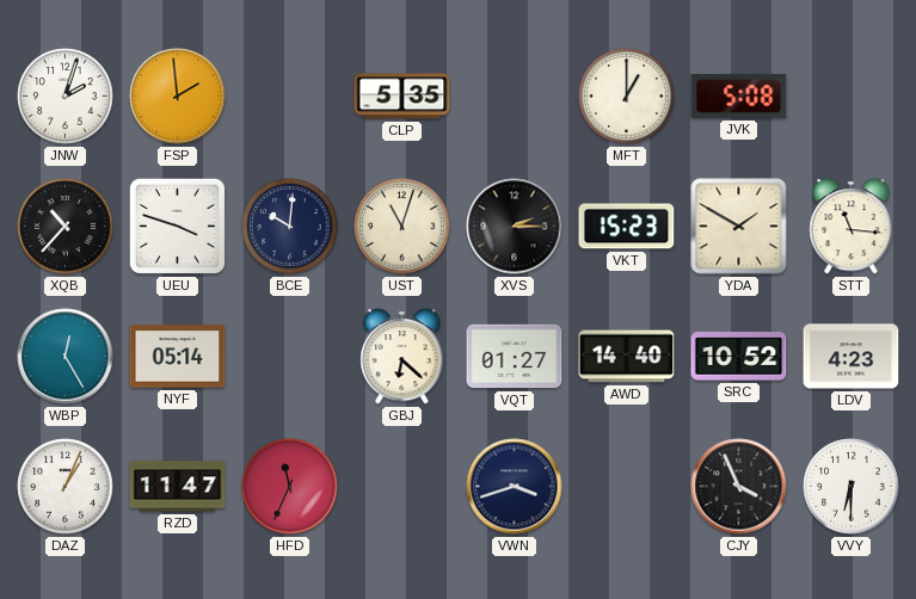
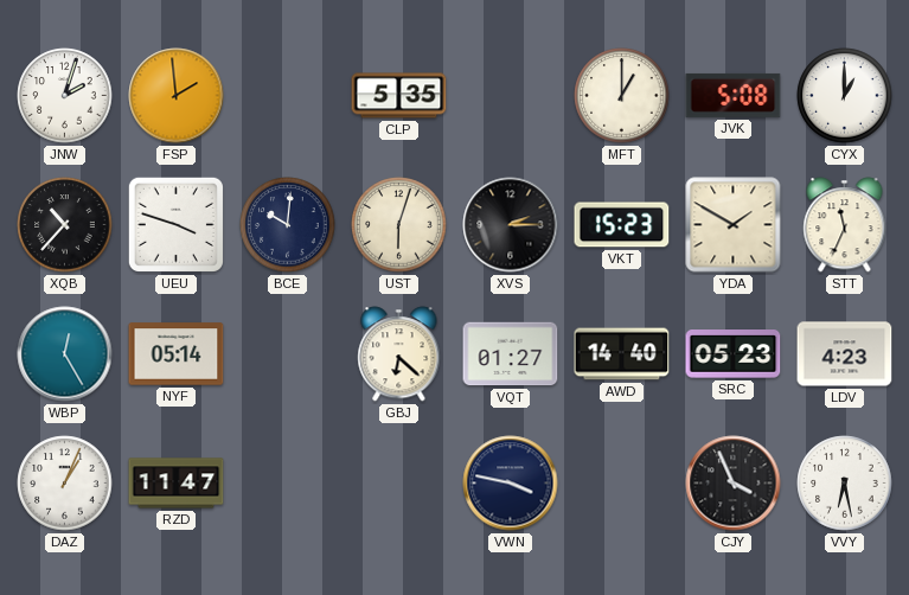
CYX: none -> 1:00 (845, 96)
UST: 11:03 -> 6:03 (399, 225)
STT: 11:16 -> 11:34 (845, 225)
SRC: 10:52 -> 05:23 (734, 354)
HFD: 11:34 -> none (290, 487)
VWN: 3:42 -> 3:47 (511, 484)
VVY: 6:30 -> 6:28 (845, 484)
